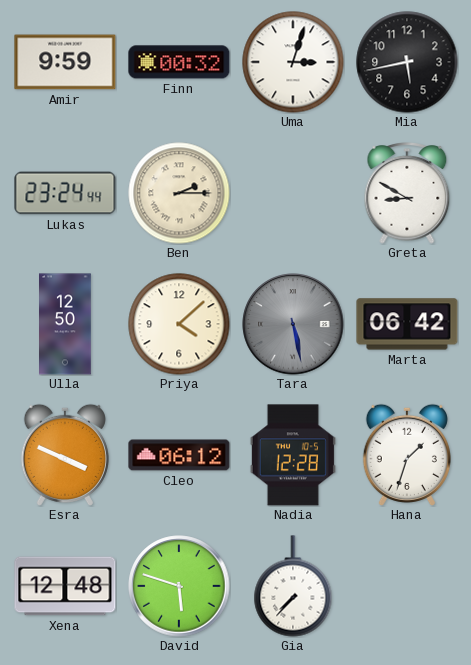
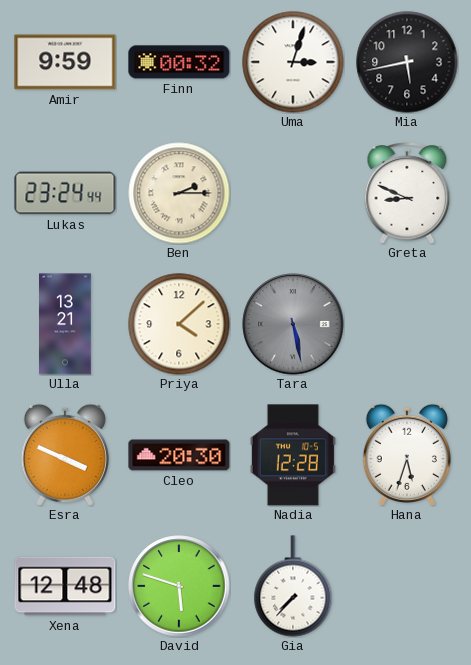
Greta: 8:50 -> 8:49 (407, 194)
Ulla: 12:50 -> 13:21 (65, 324)
Marta: 06:42 -> none (407, 324)
Cleo: 06:12 -> 20:30 (179, 455)
Hana: 1:33 -> 5:33 (407, 455)
